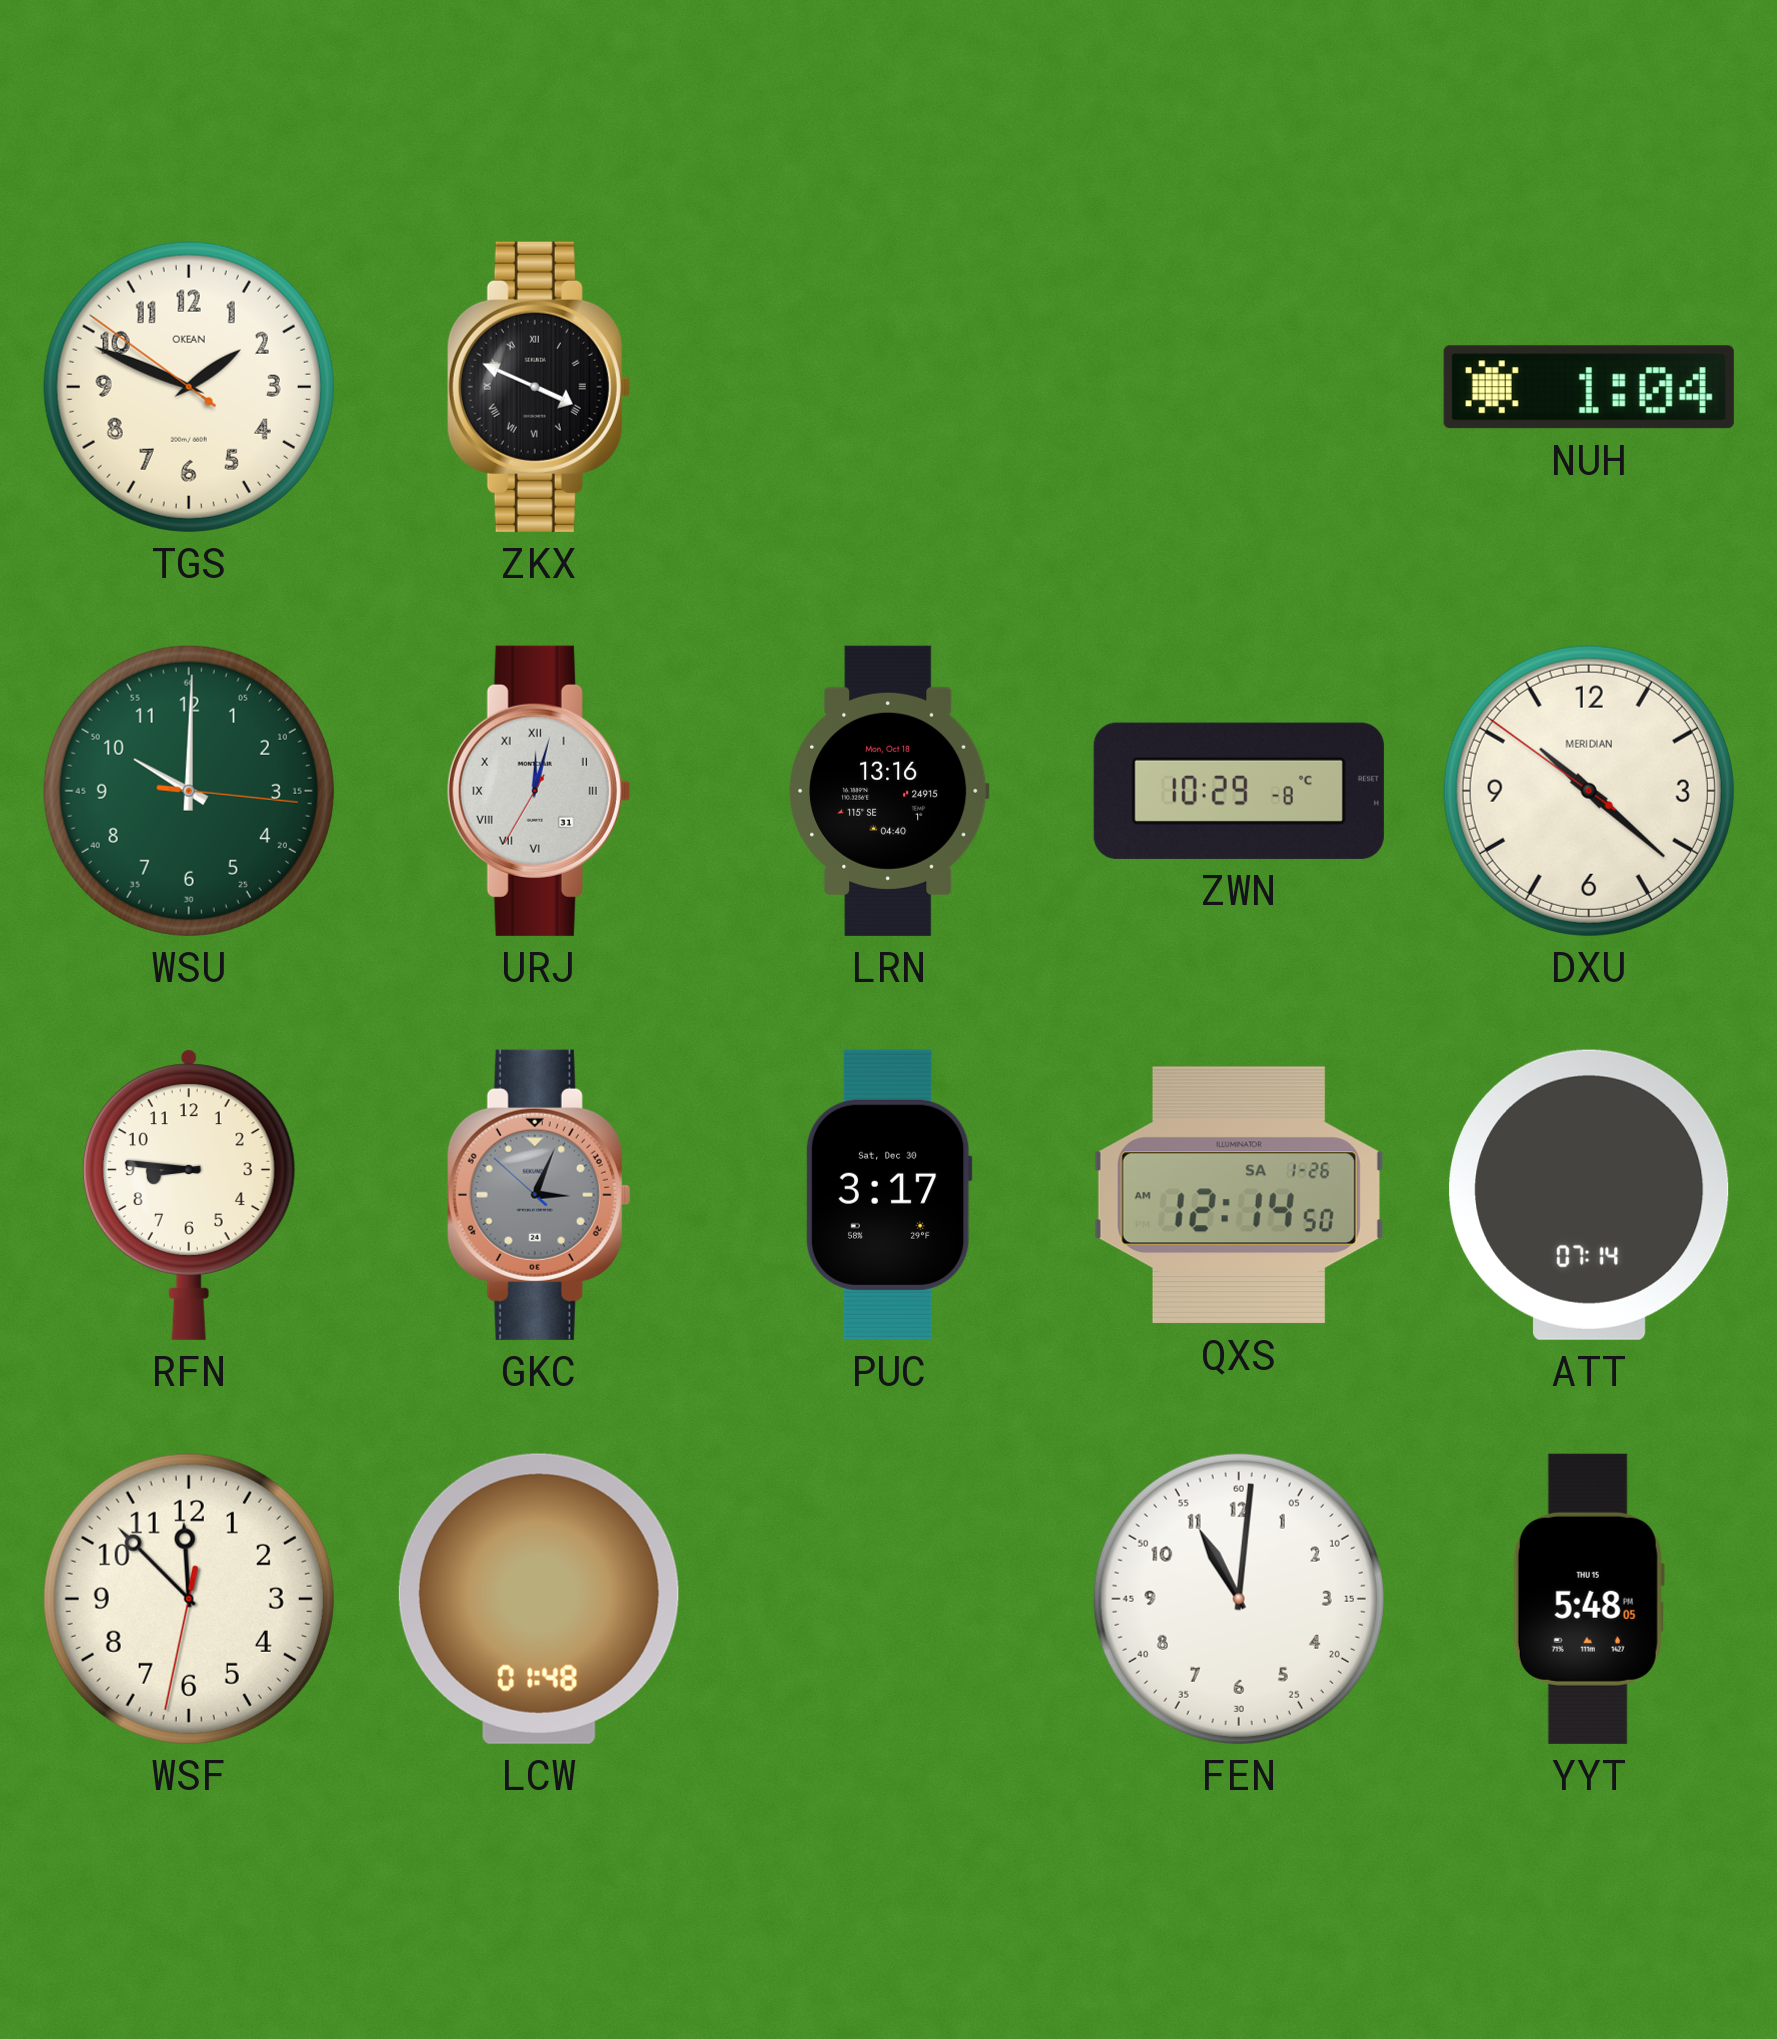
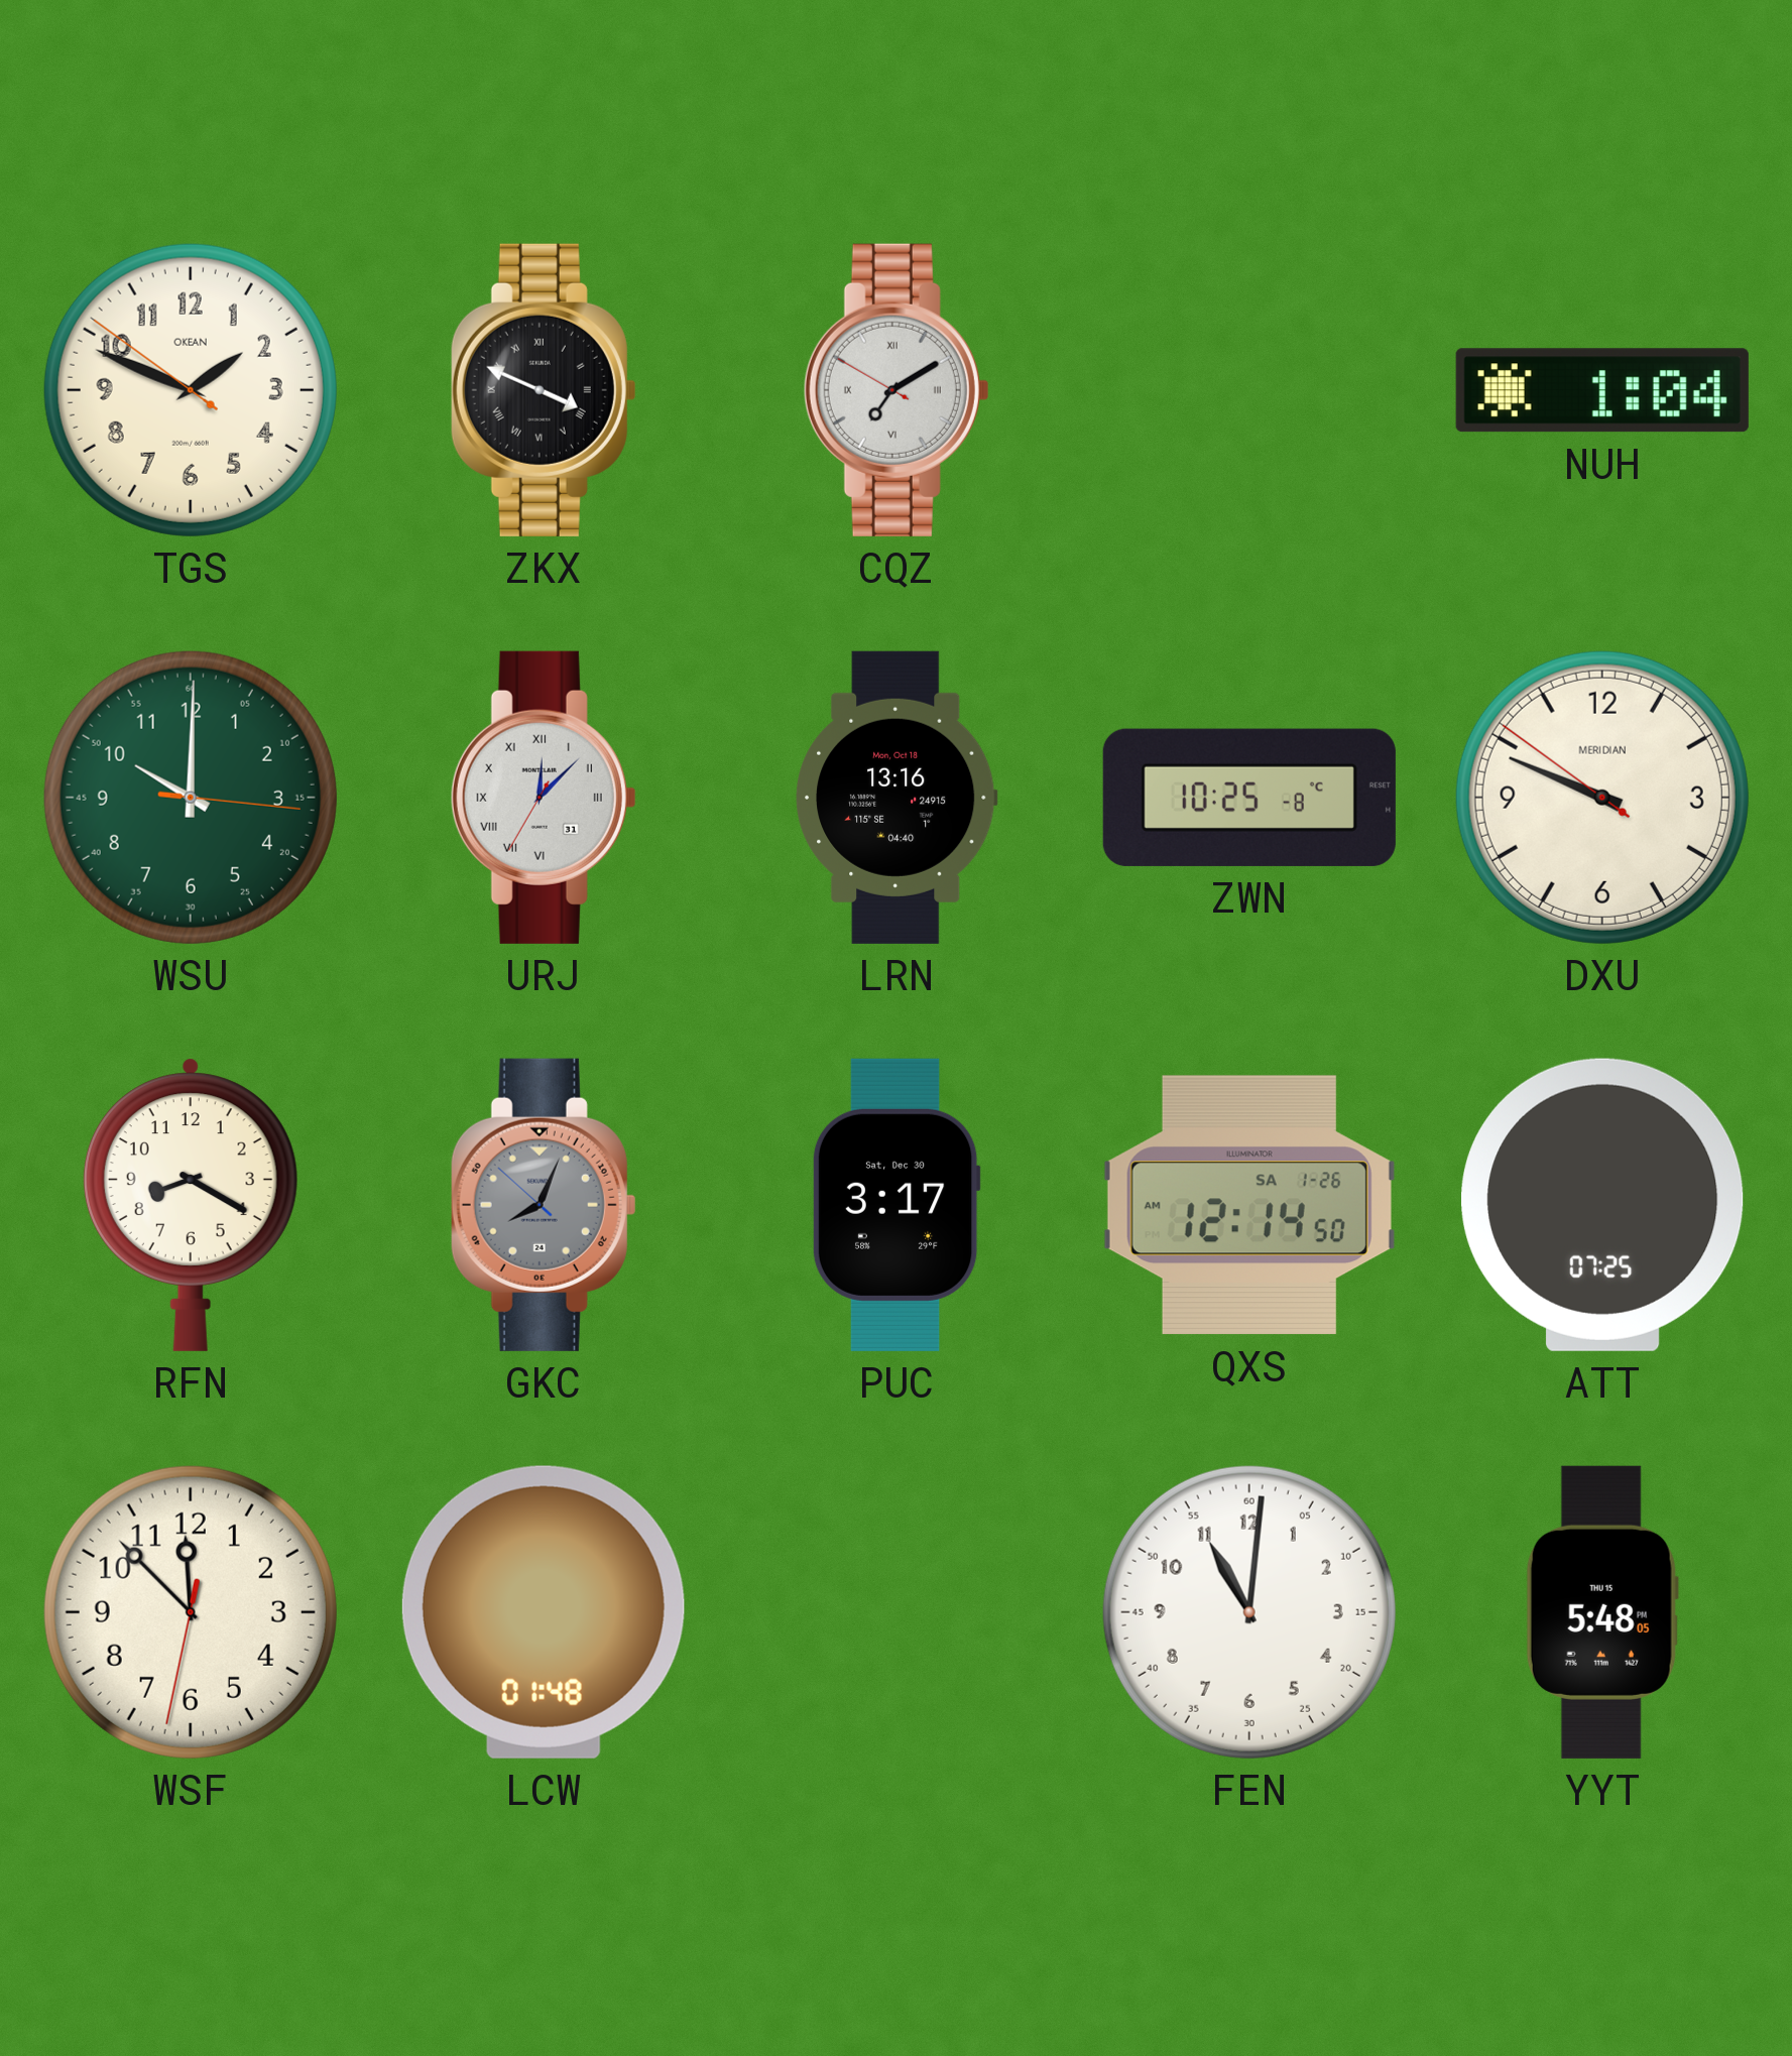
CQZ: none -> 7:09 (897, 390)
URJ: 12:02 -> 12:07 (544, 798)
ZWN: 10:29 -> 10:25 (1249, 798)
DXU: 10:21 -> 9:48 (1602, 798)
RFN: 8:46 -> 8:20 (191, 1205)
GKC: 3:03 -> 8:03 (544, 1205)
ATT: 07:14 -> 07:25 (1602, 1205)
